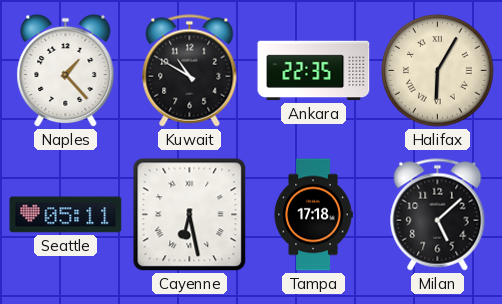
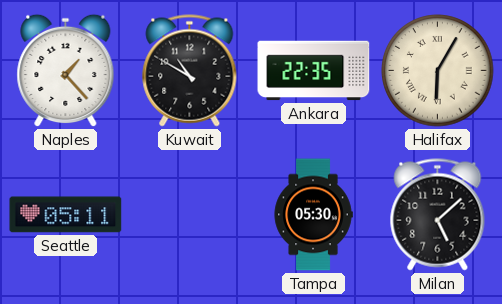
Cayenne: 6:28 -> none (190, 215)
Tampa: 17:18 -> 05:30 (313, 215)
